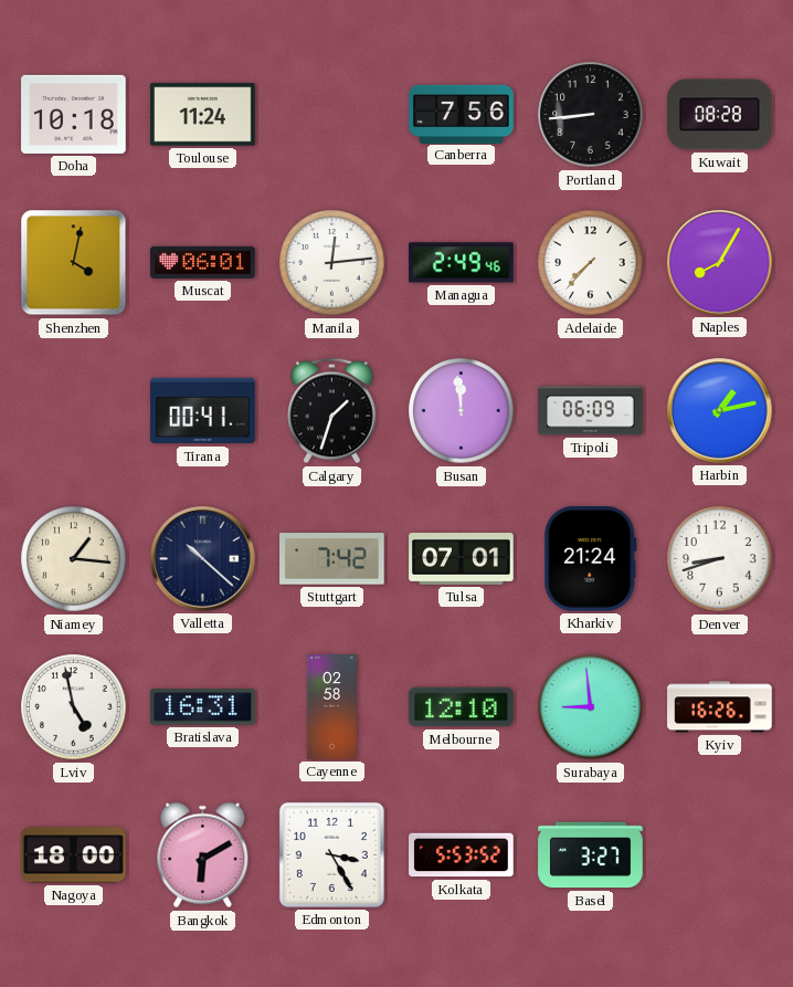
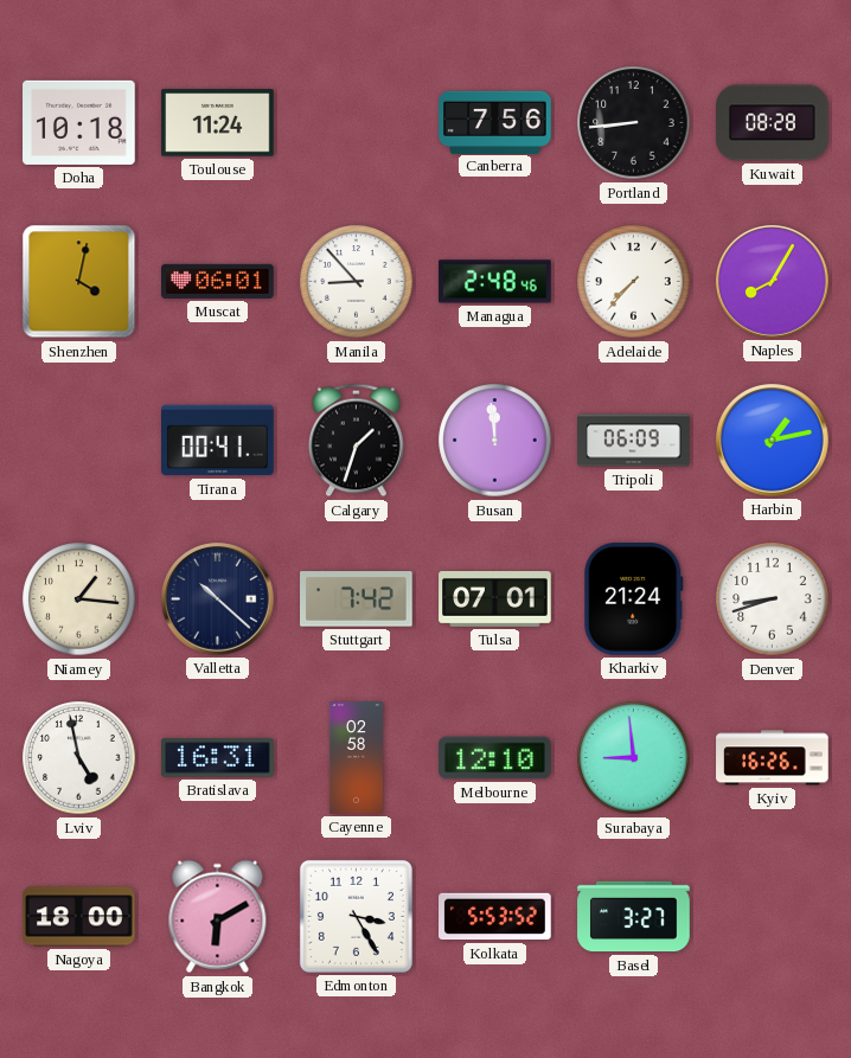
Manila: 12:14 -> 8:53 (357, 282)
Managua: 2:49 -> 2:48 (495, 282)
